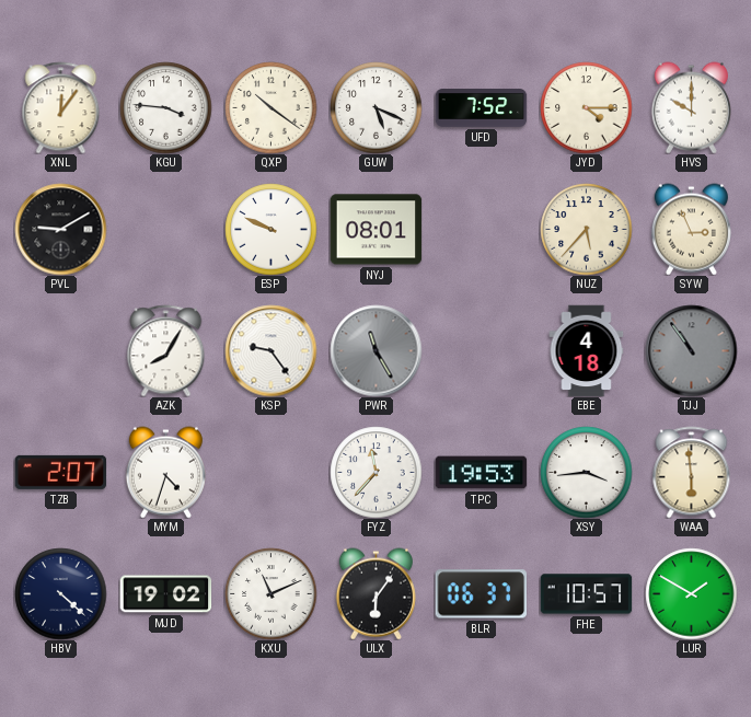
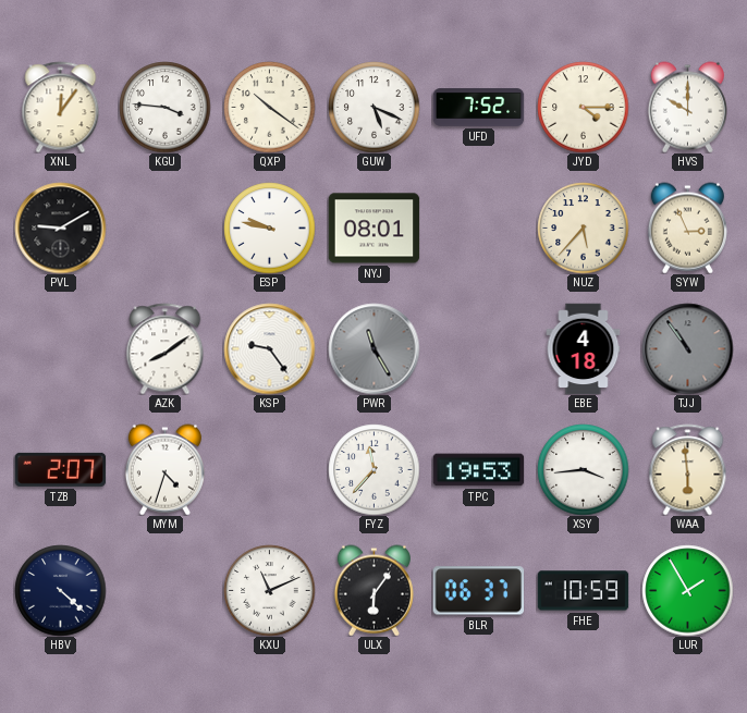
ESP: 9:49 -> 9:47 (269, 228)
AZK: 8:05 -> 8:09 (166, 348)
MJD: 19:02 -> none (165, 594)
FHE: 10:57 -> 10:59 (583, 591)
LUR: 1:50 -> 1:55 (687, 590)
